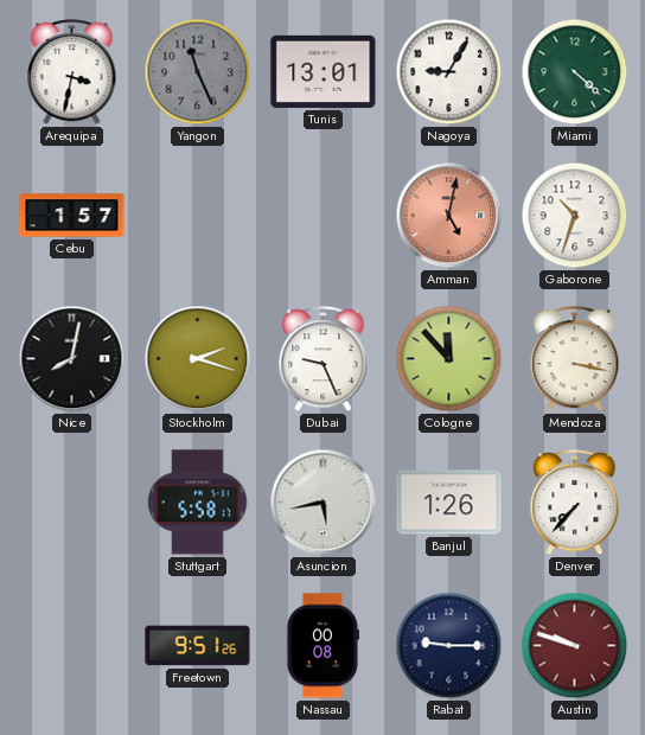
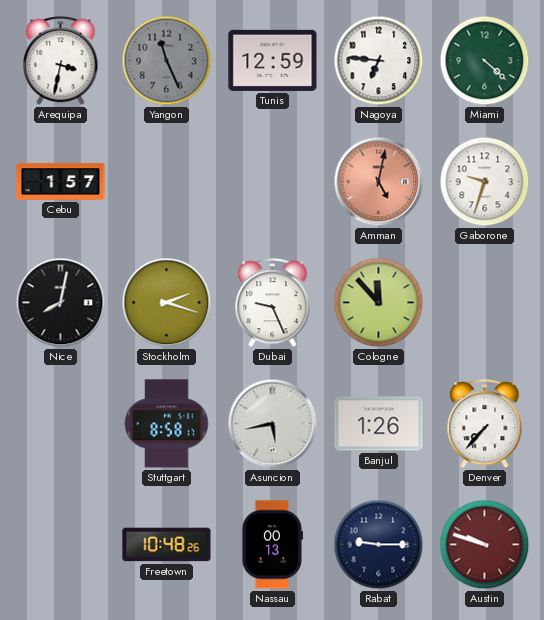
Tunis: 13:01 -> 12:59 (273, 60)
Nagoya: 9:05 -> 6:46 (379, 61)
Gaborone: 10:33 -> 9:33 (485, 182)
Mendoza: 3:17 -> none (575, 359)
Stuttgart: 5:58 -> 8:58 (167, 424)
Freetown: 9:51 -> 10:48 (167, 545)
Nassau: 00:08 -> 00:13 (271, 545)
